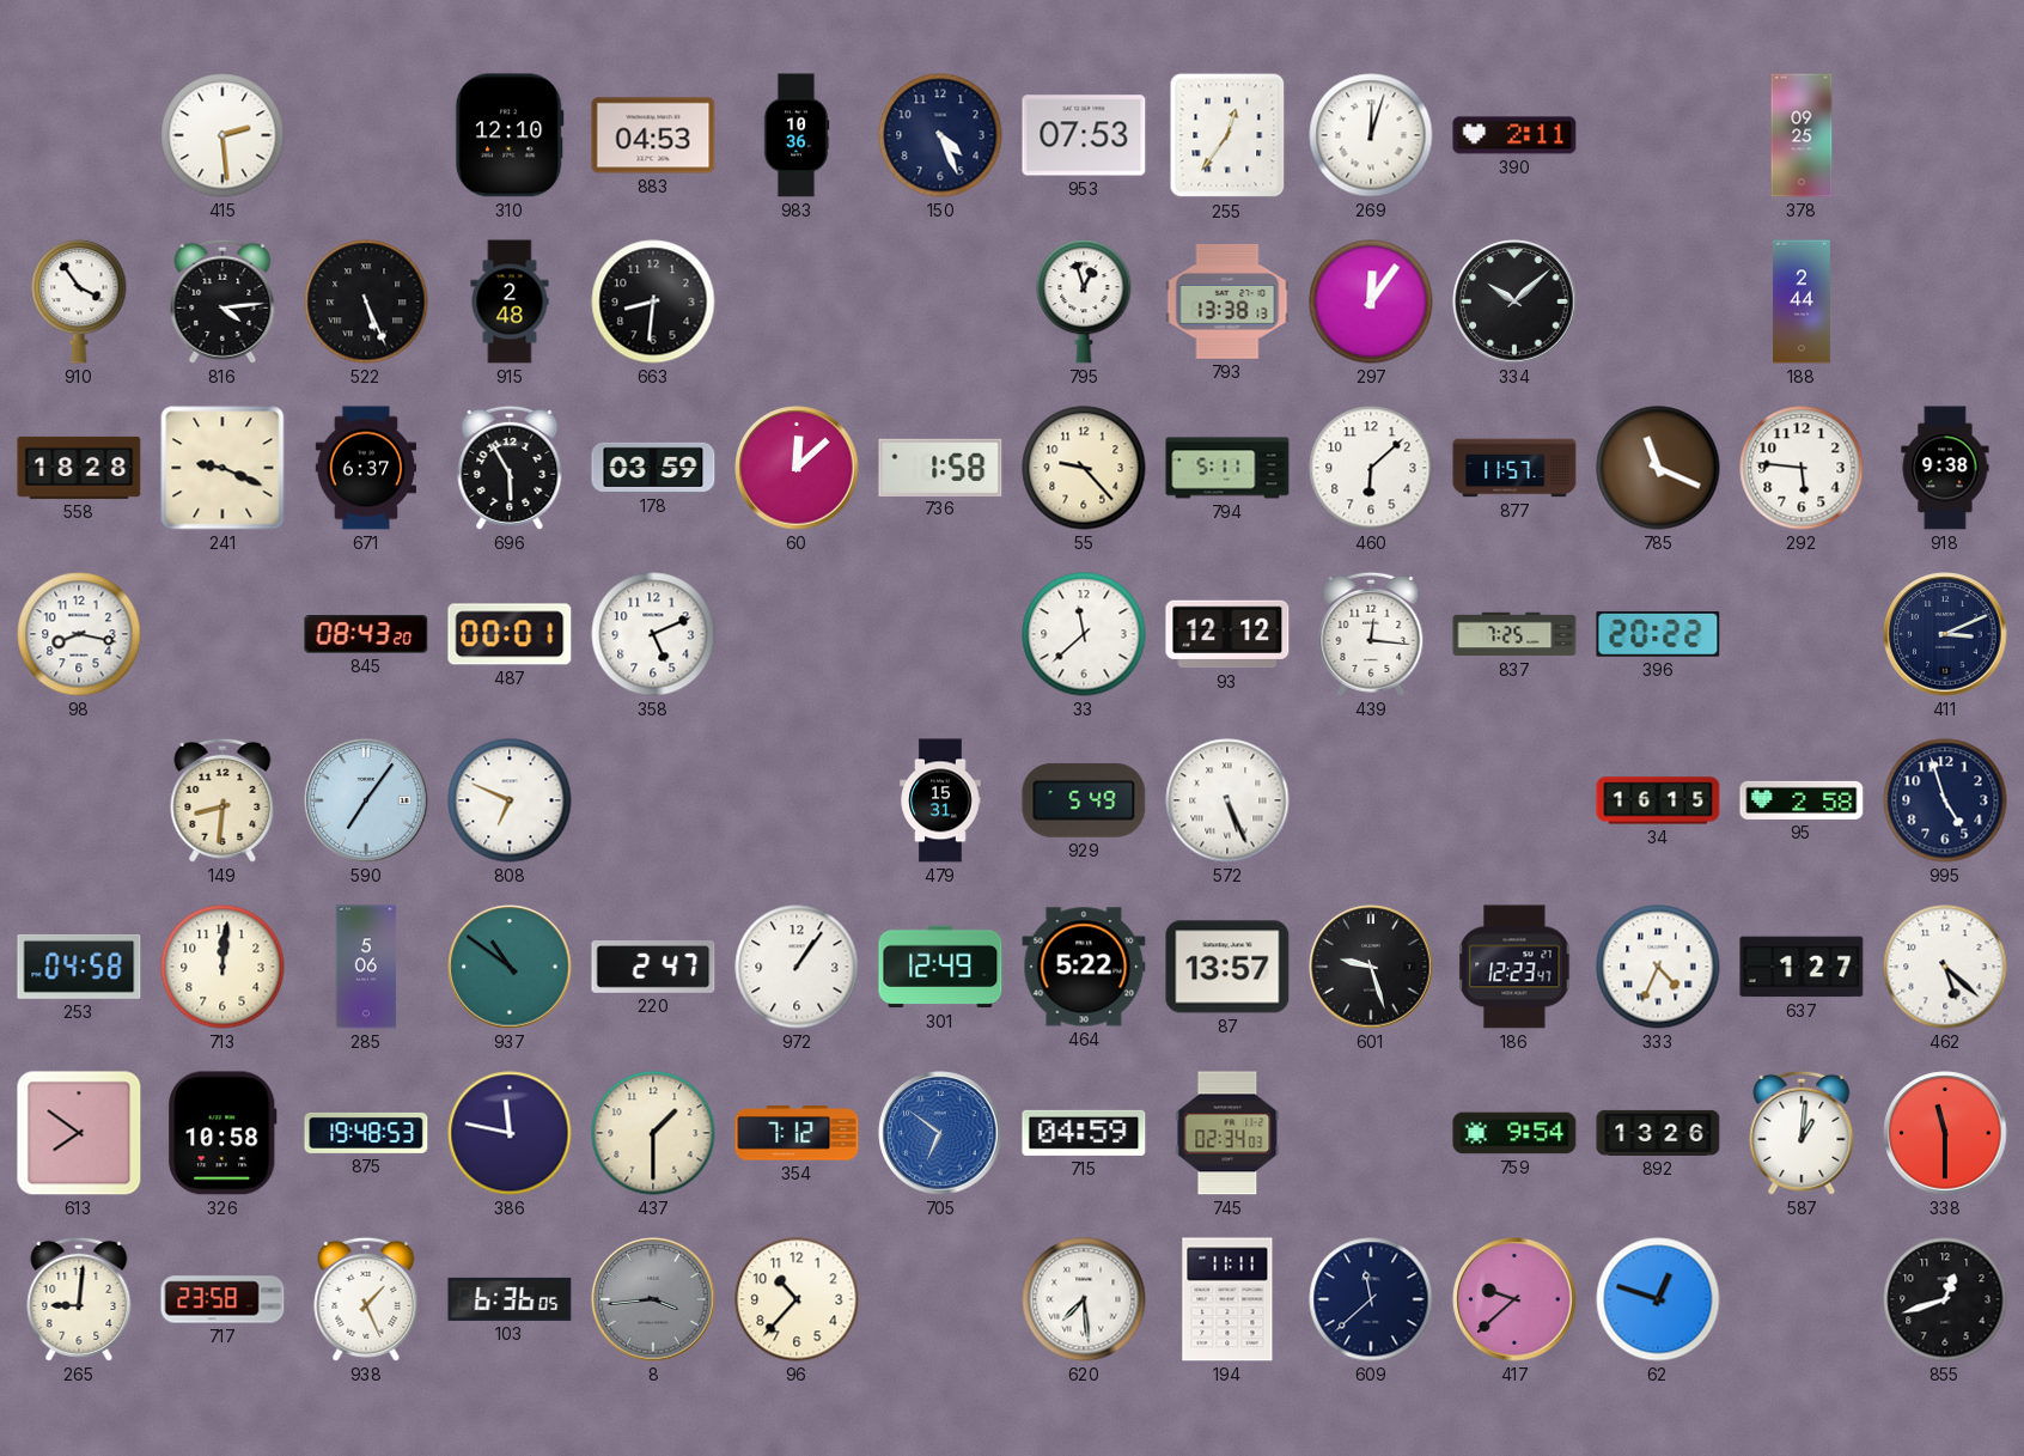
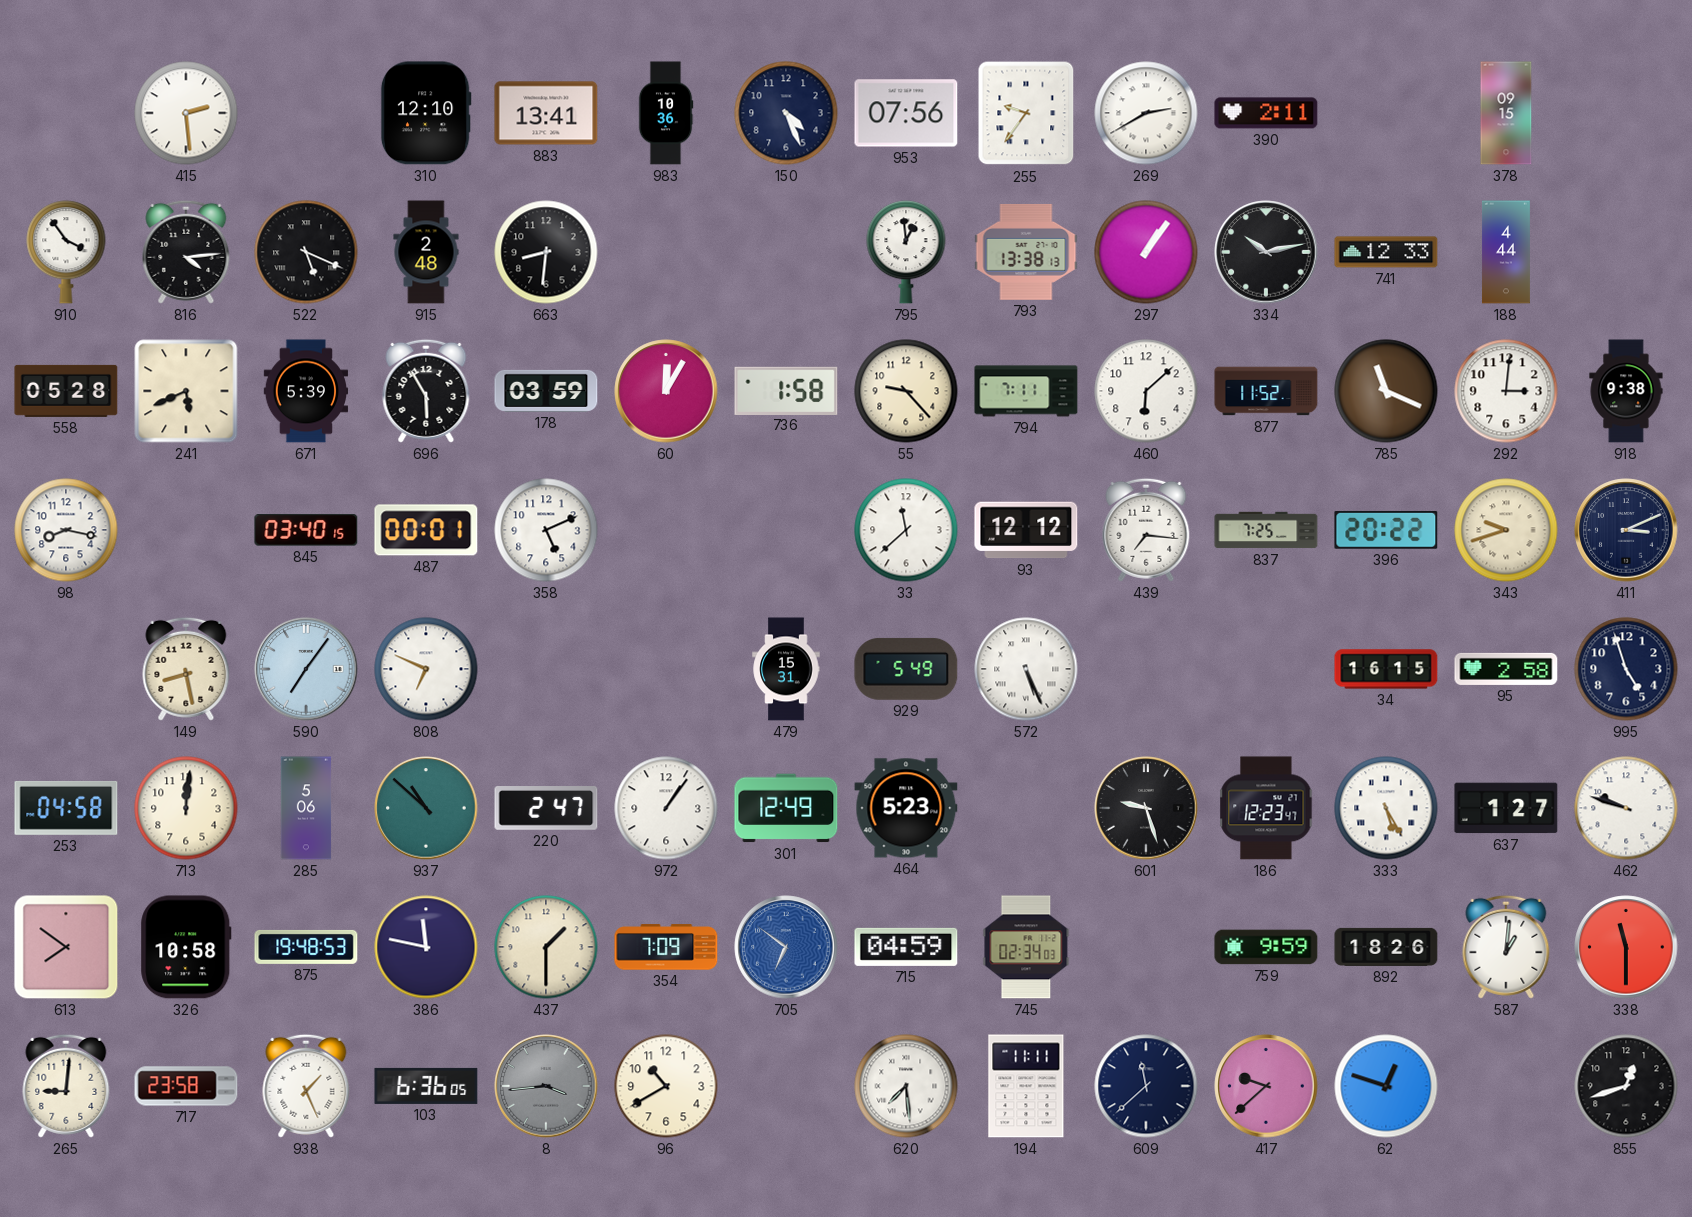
883: 04:53 -> 13:41 (546, 113)
953: 07:53 -> 07:56 (906, 113)
255: 12:36 -> 9:36 (1026, 113)
269: 12:03 -> 2:40 (1146, 113)
378: 09:25 -> 09:15 (1506, 113)
522: 5:26 -> 5:19 (306, 252)
795: 12:57 -> 12:59 (906, 252)
297: 12:06 -> 1:06 (1146, 252)
334: 10:08 -> 10:13 (1266, 252)
741: none -> 12:33 (1386, 252)
188: 2:44 -> 4:44 (1506, 252)
558: 18:28 -> 05:28 (66, 391)
241: 9:19 -> 5:41 (186, 391)
671: 6:37 -> 5:39 (306, 391)
60: 12:08 -> 12:05 (666, 391)
794: 5:11 -> 7:11 (1026, 391)
877: 11:57 -> 11:52 (1266, 391)
292: 5:46 -> 3:01 (1506, 391)
845: 08:43 -> 03:40 (306, 530)
439: 12:16 -> 7:16 (1146, 530)
343: none -> 9:42 (1506, 530)
149: 8:31 -> 8:28 (186, 669)
937: 10:51 -> 10:52 (426, 808)
464: 5:22 -> 5:23 (906, 808)
87: 13:57 -> none (1227, 967)
333: 4:34 -> 5:25 (1386, 808)
462: 5:22 -> 9:48 (1626, 808)
354: 7:12 -> 7:09 (666, 947)
759: 9:54 -> 9:59 (1266, 947)
892: 13:26 -> 18:26 (1386, 947)
96: 10:37 -> 10:40 (666, 1086)
